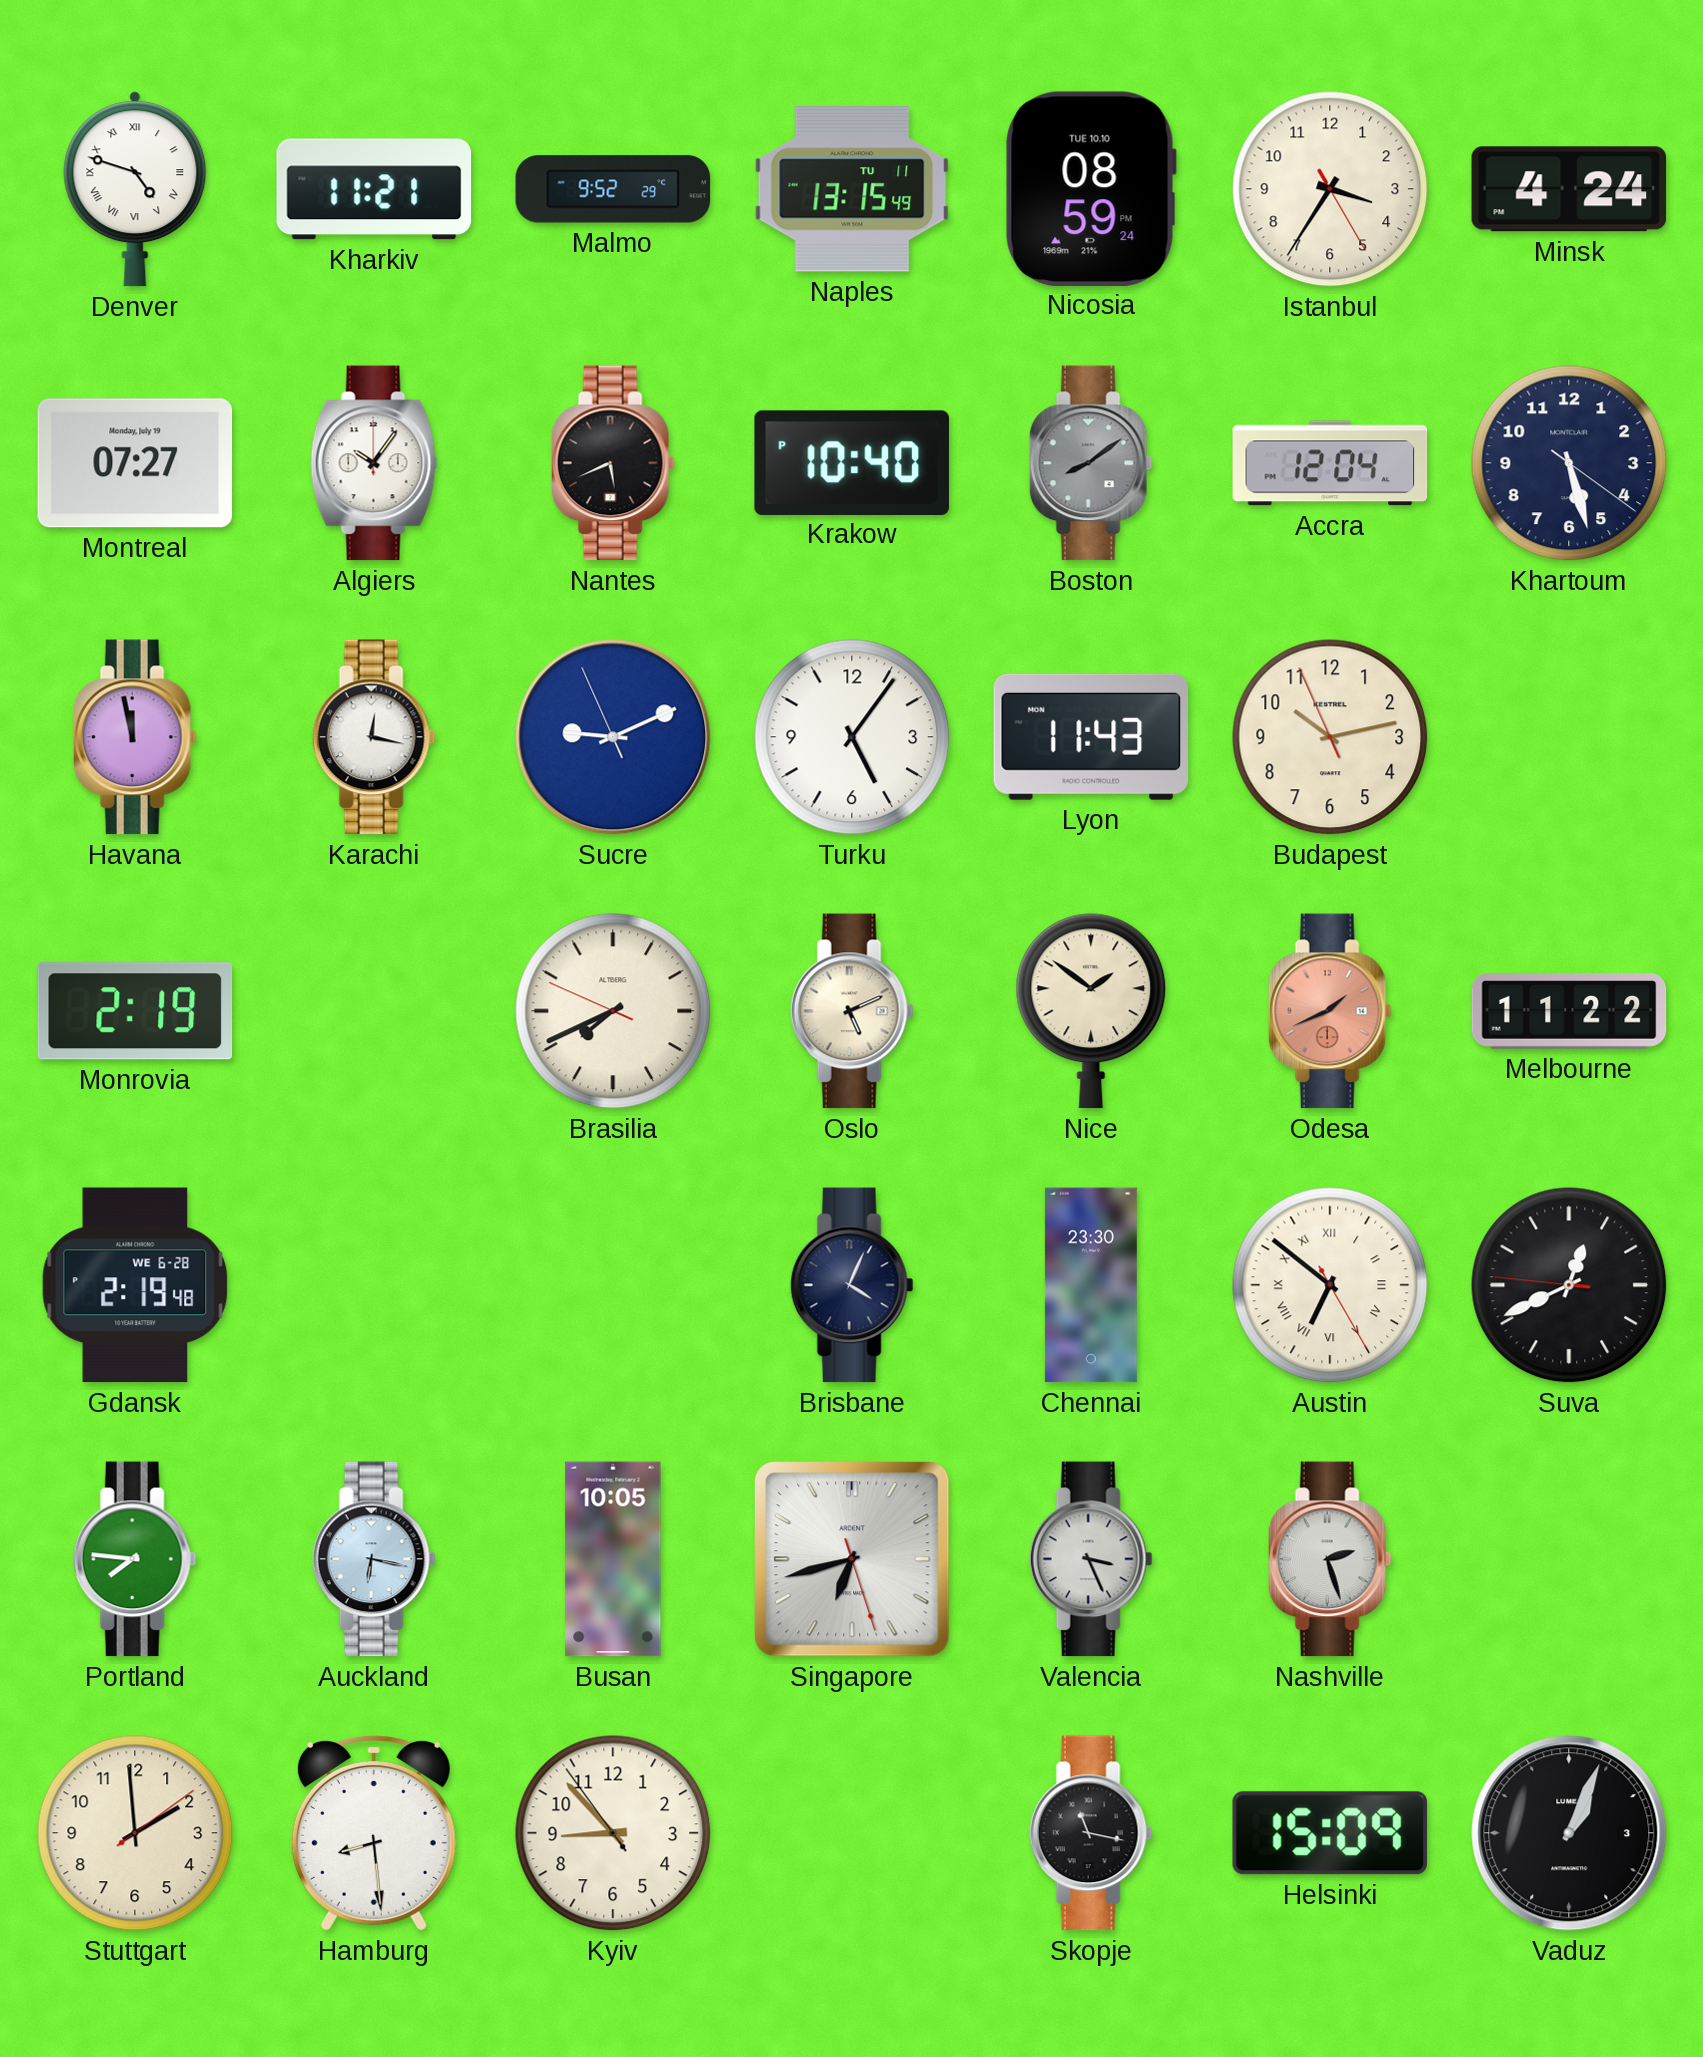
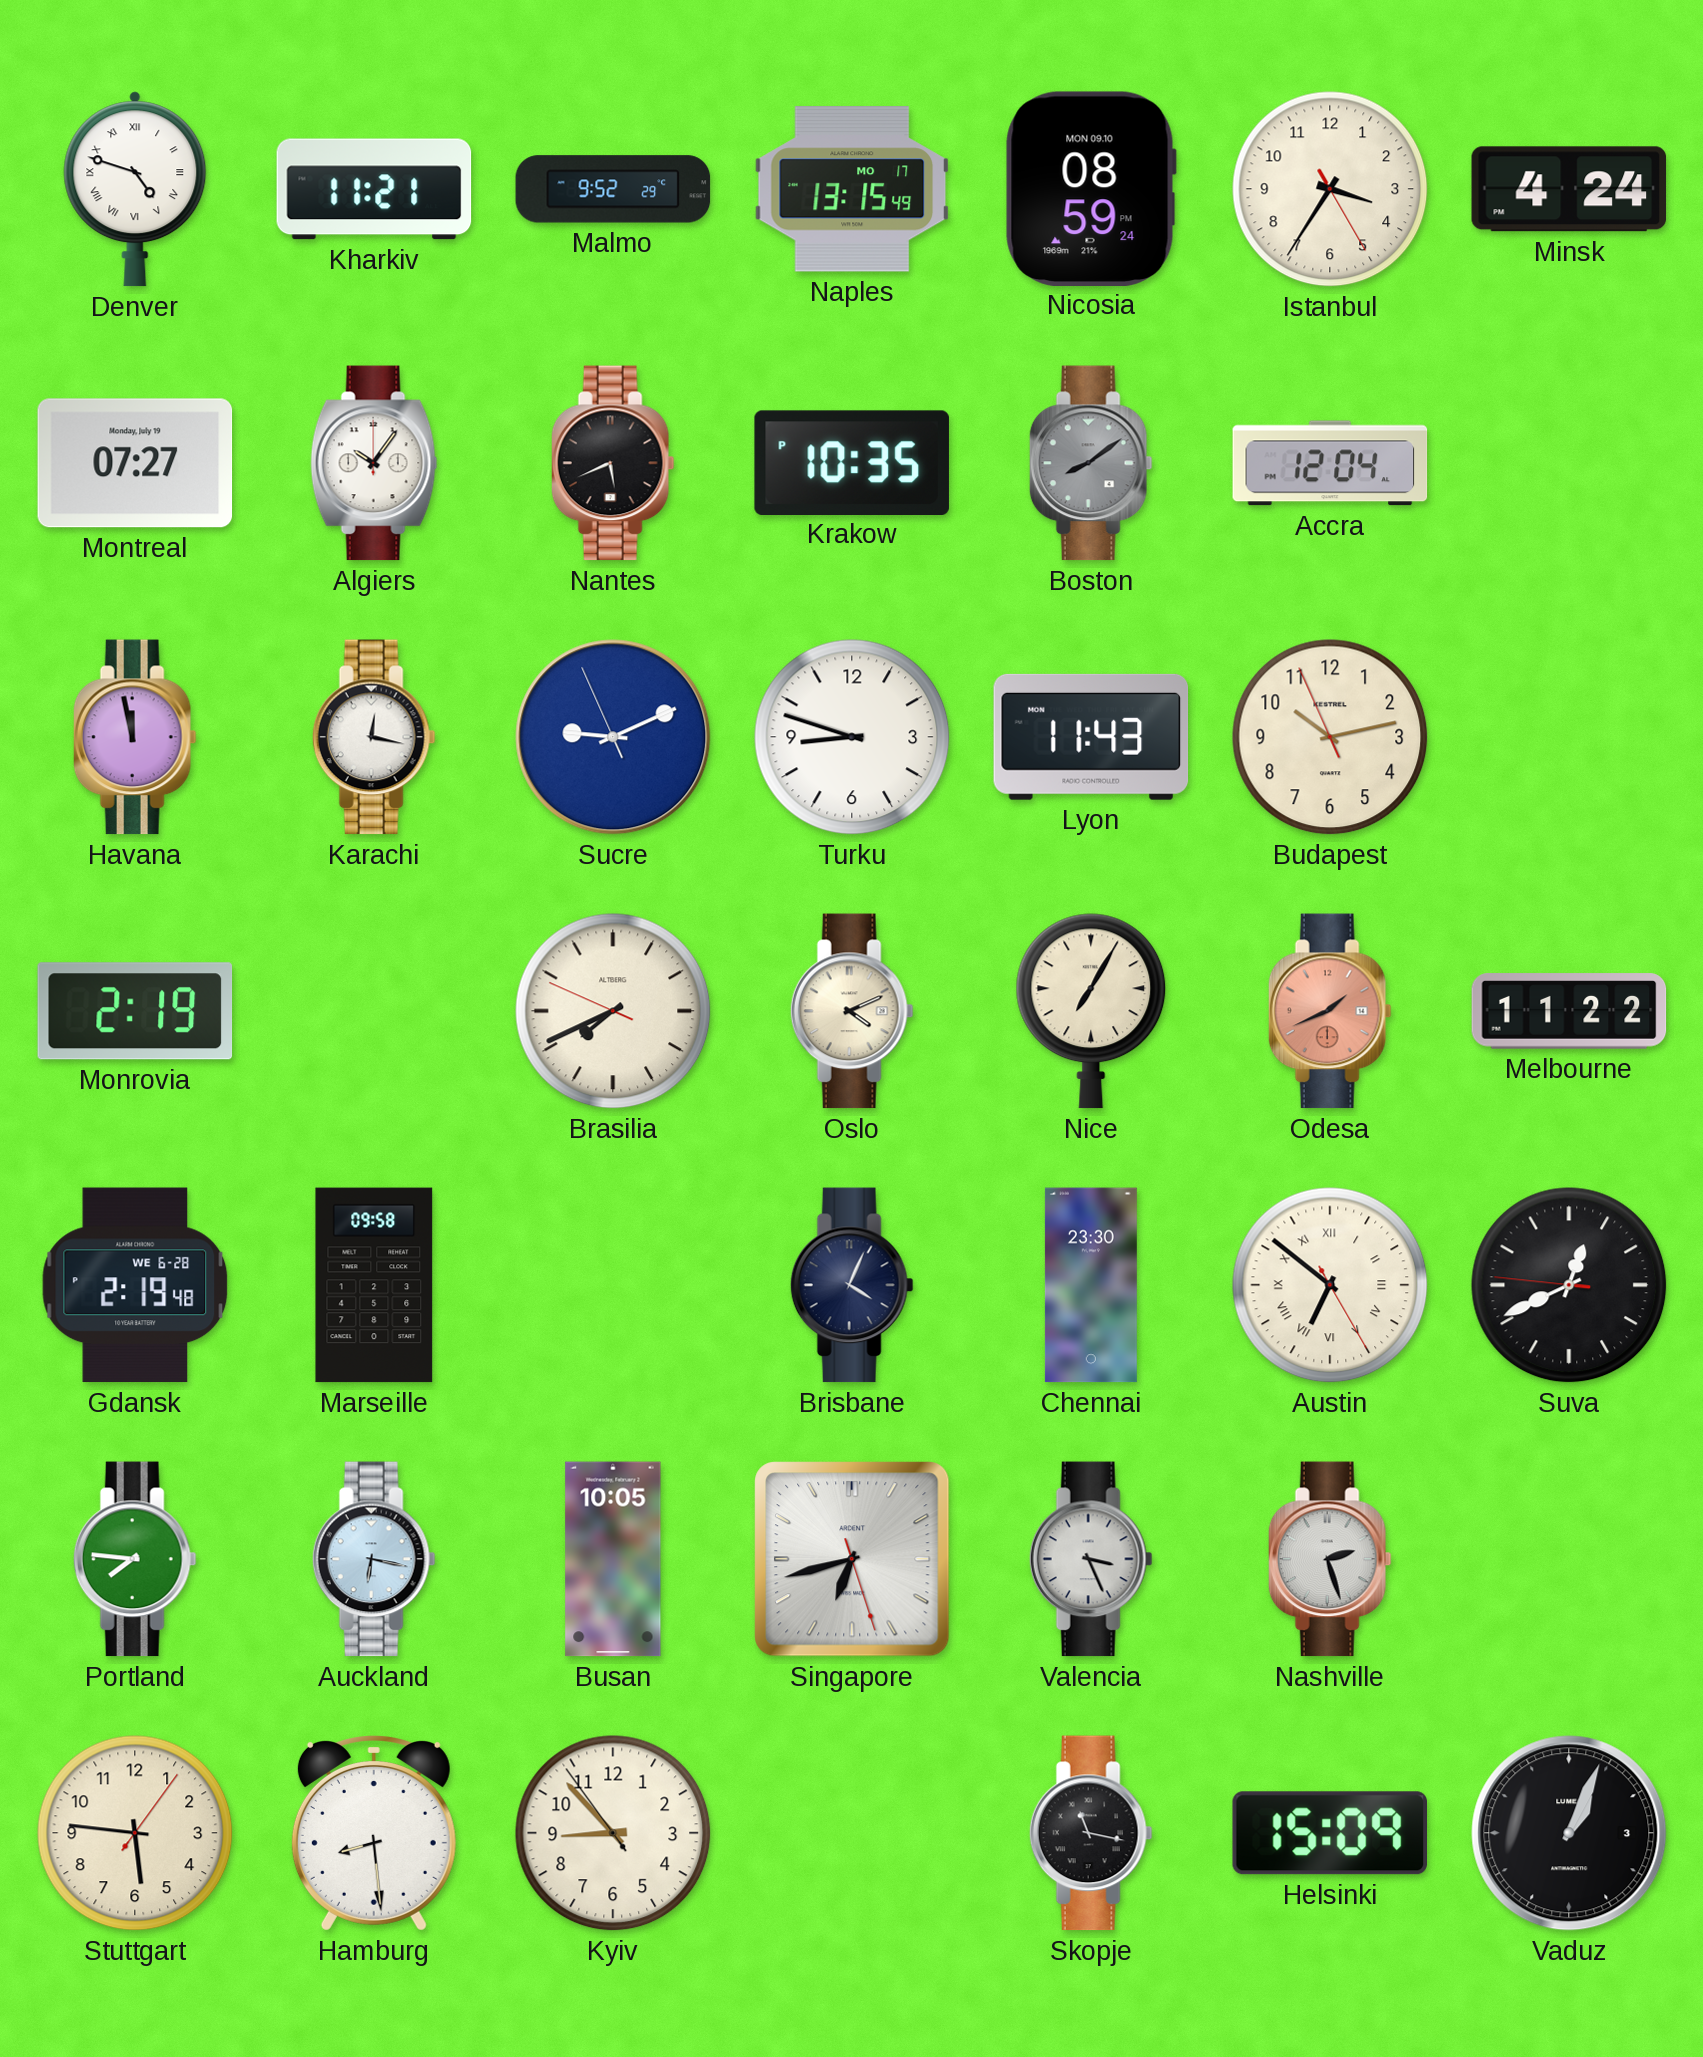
Naples date: TU 11 -> MO 17 (851, 189)
Nicosia date: TUE 10.10 -> MON 09.10 (1091, 188)
Krakow: 10:40 -> 10:35 (852, 462)
Khartoum: 5:27 -> none (1569, 463)
Turku: 5:06 -> 8:48 (852, 737)
Oslo: 5:11 -> 4:11 (852, 1011)
Nice: 1:51 -> 7:05 (1091, 1011)
Marseille: none -> 09:58 (374, 1285)
Stuttgart: 1:59 -> 5:46 (135, 1833)
